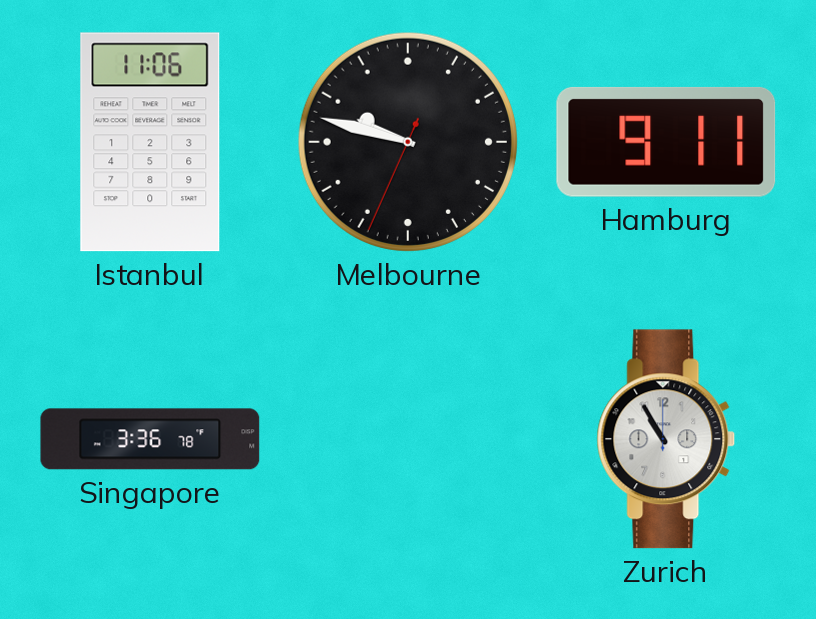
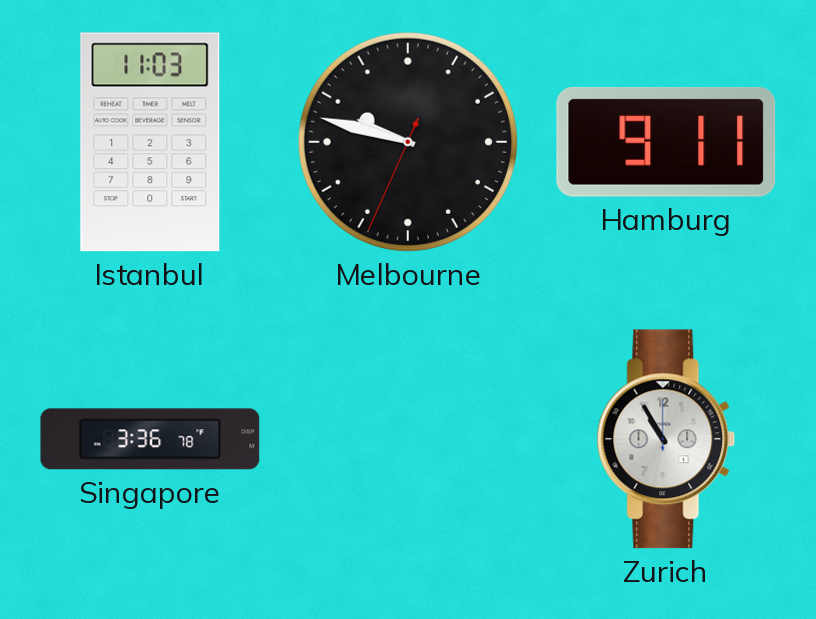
Istanbul: 11:06 -> 11:03 (150, 142)
